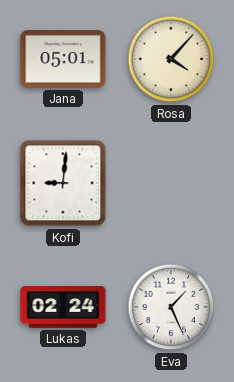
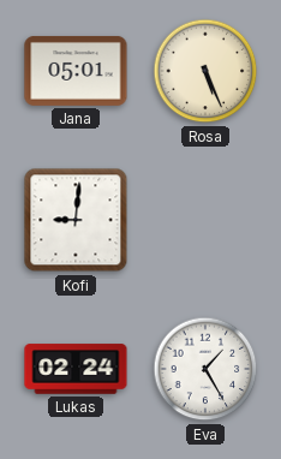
Rosa: 4:07 -> 5:26 (205, 71)
Eva: 1:26 -> 1:25 (205, 369)
